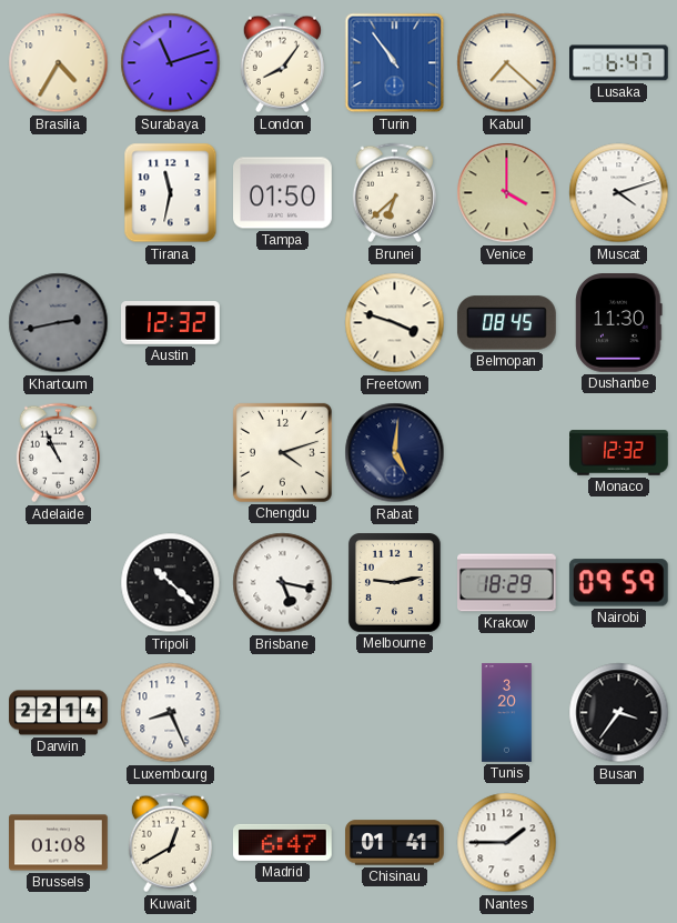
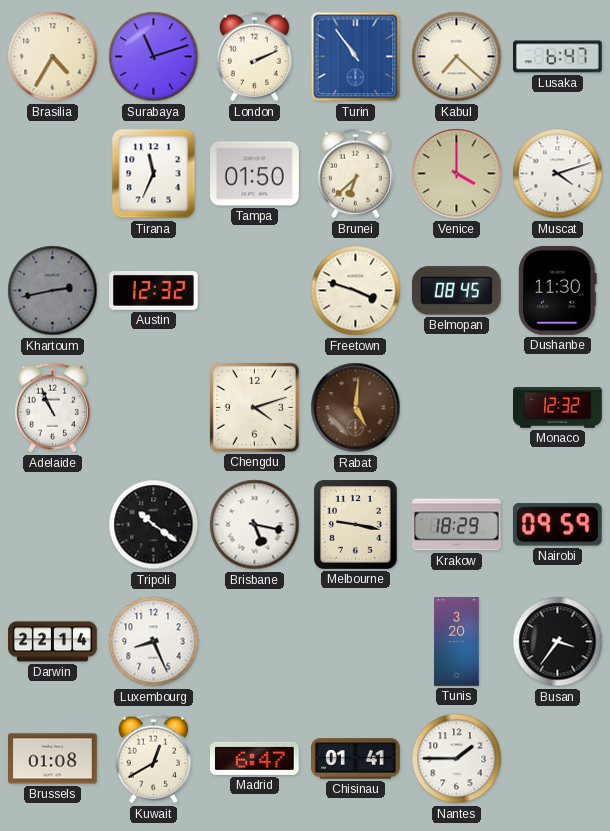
London: 8:06 -> 2:11 (254, 57)
Tirana: 11:32 -> 11:34 (154, 174)
Rabat dial: navy -> brown (356, 408)
Tripoli: 10:22 -> 10:21 (154, 525)
Melbourne: 9:13 -> 9:17 (356, 525)
